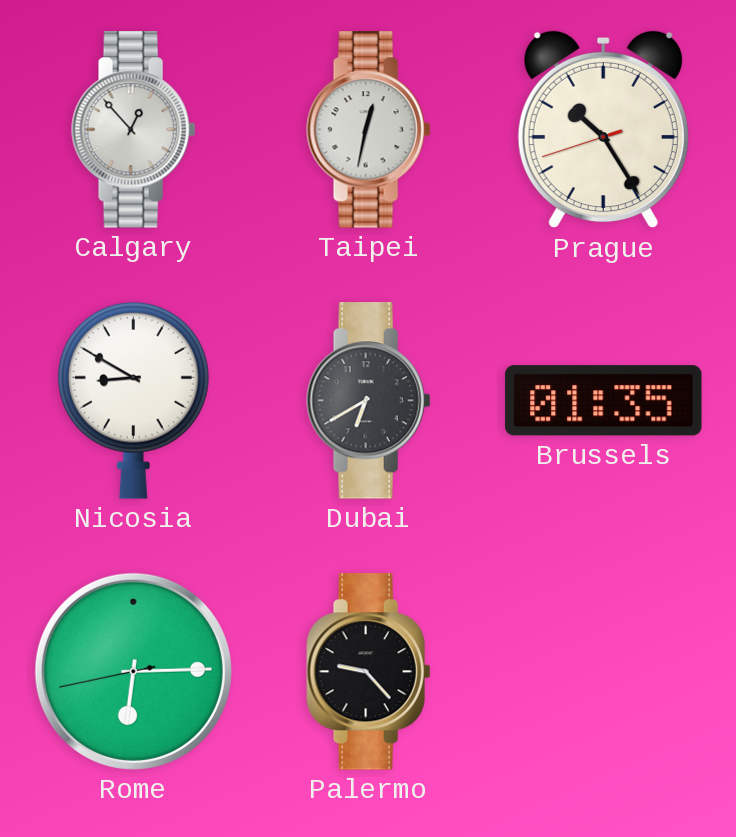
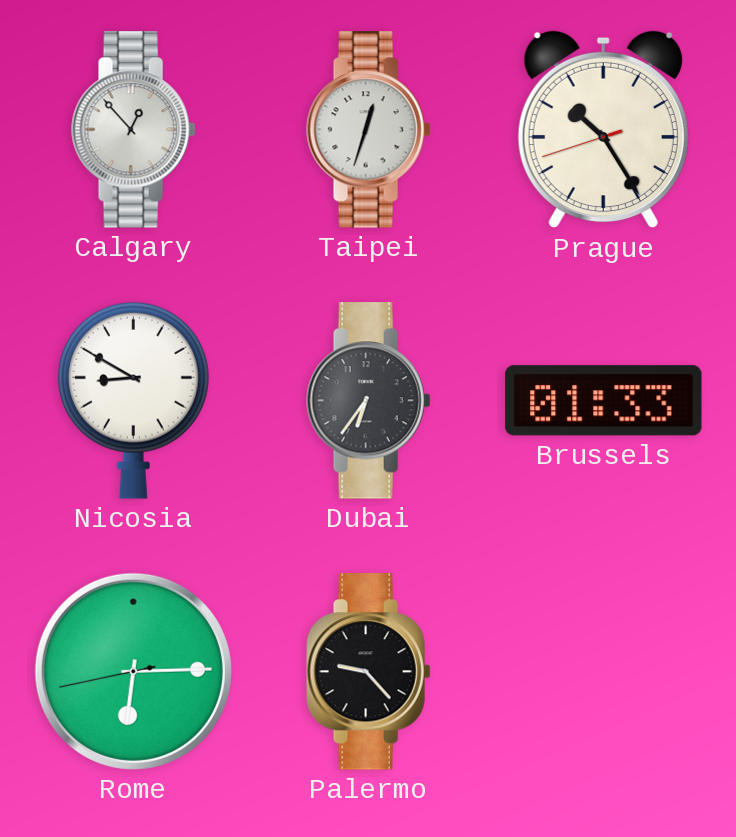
Taipei: 12:32 -> 12:33 (369, 130)
Dubai: 6:40 -> 6:36 (369, 401)
Brussels: 01:35 -> 01:33 (604, 401)
